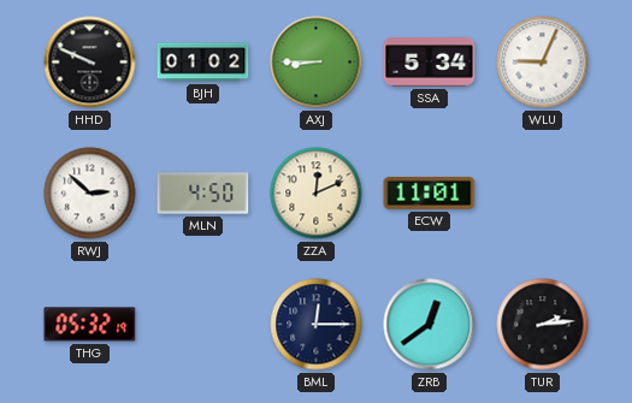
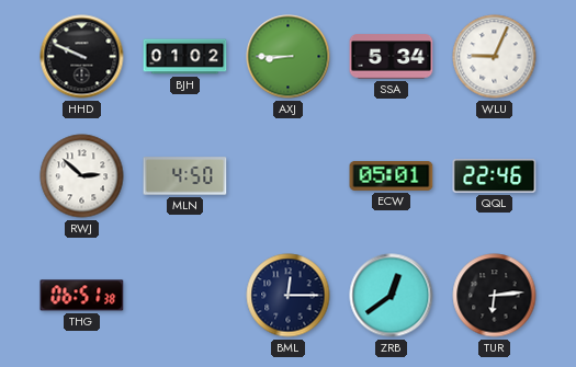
ZZA: 12:11 -> none (317, 194)
ECW: 11:01 -> 05:01 (392, 175)
QQL: none -> 22:46 (495, 176)
THG: 05:32 -> 06:51 (82, 296)
TUR: 2:14 -> 6:14 (495, 296)
